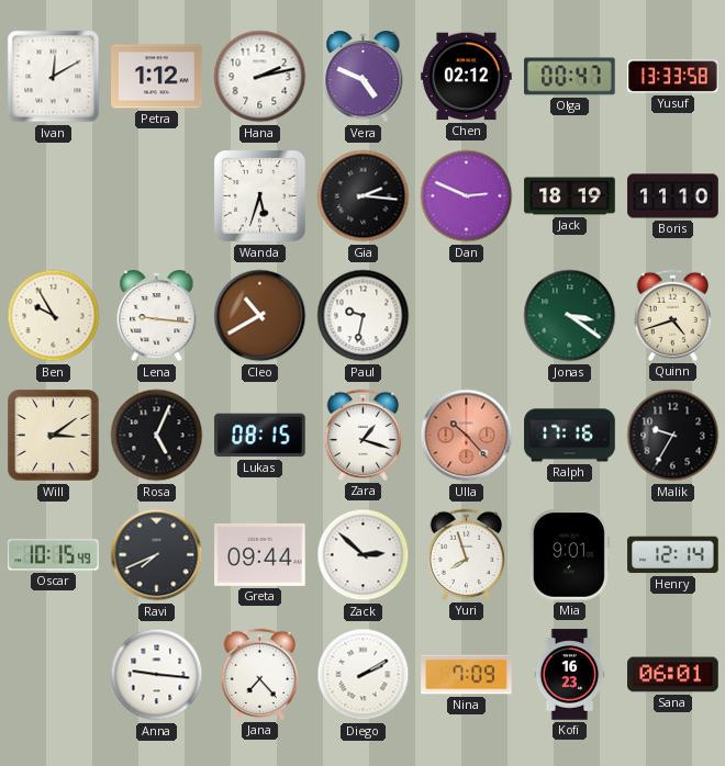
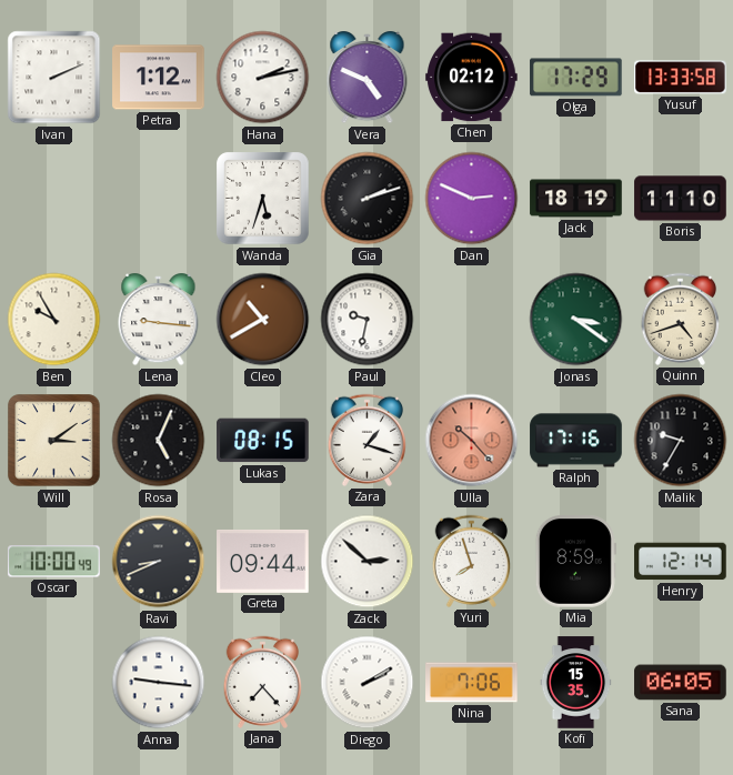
Ivan: 12:10 -> 2:11 (54, 78)
Olga: 00:47 -> 17:29 (576, 78)
Gia: 2:16 -> 2:12 (368, 199)
Oscar: 10:15 -> 10:00 (54, 562)
Ravi: 7:41 -> 8:41 (159, 562)
Mia: 9:01 -> 8:59 (575, 562)
Nina: 7:09 -> 7:06 (472, 683)
Kofi: 16:23 -> 15:35 (576, 683)
Sana: 06:01 -> 06:05 (681, 683)
